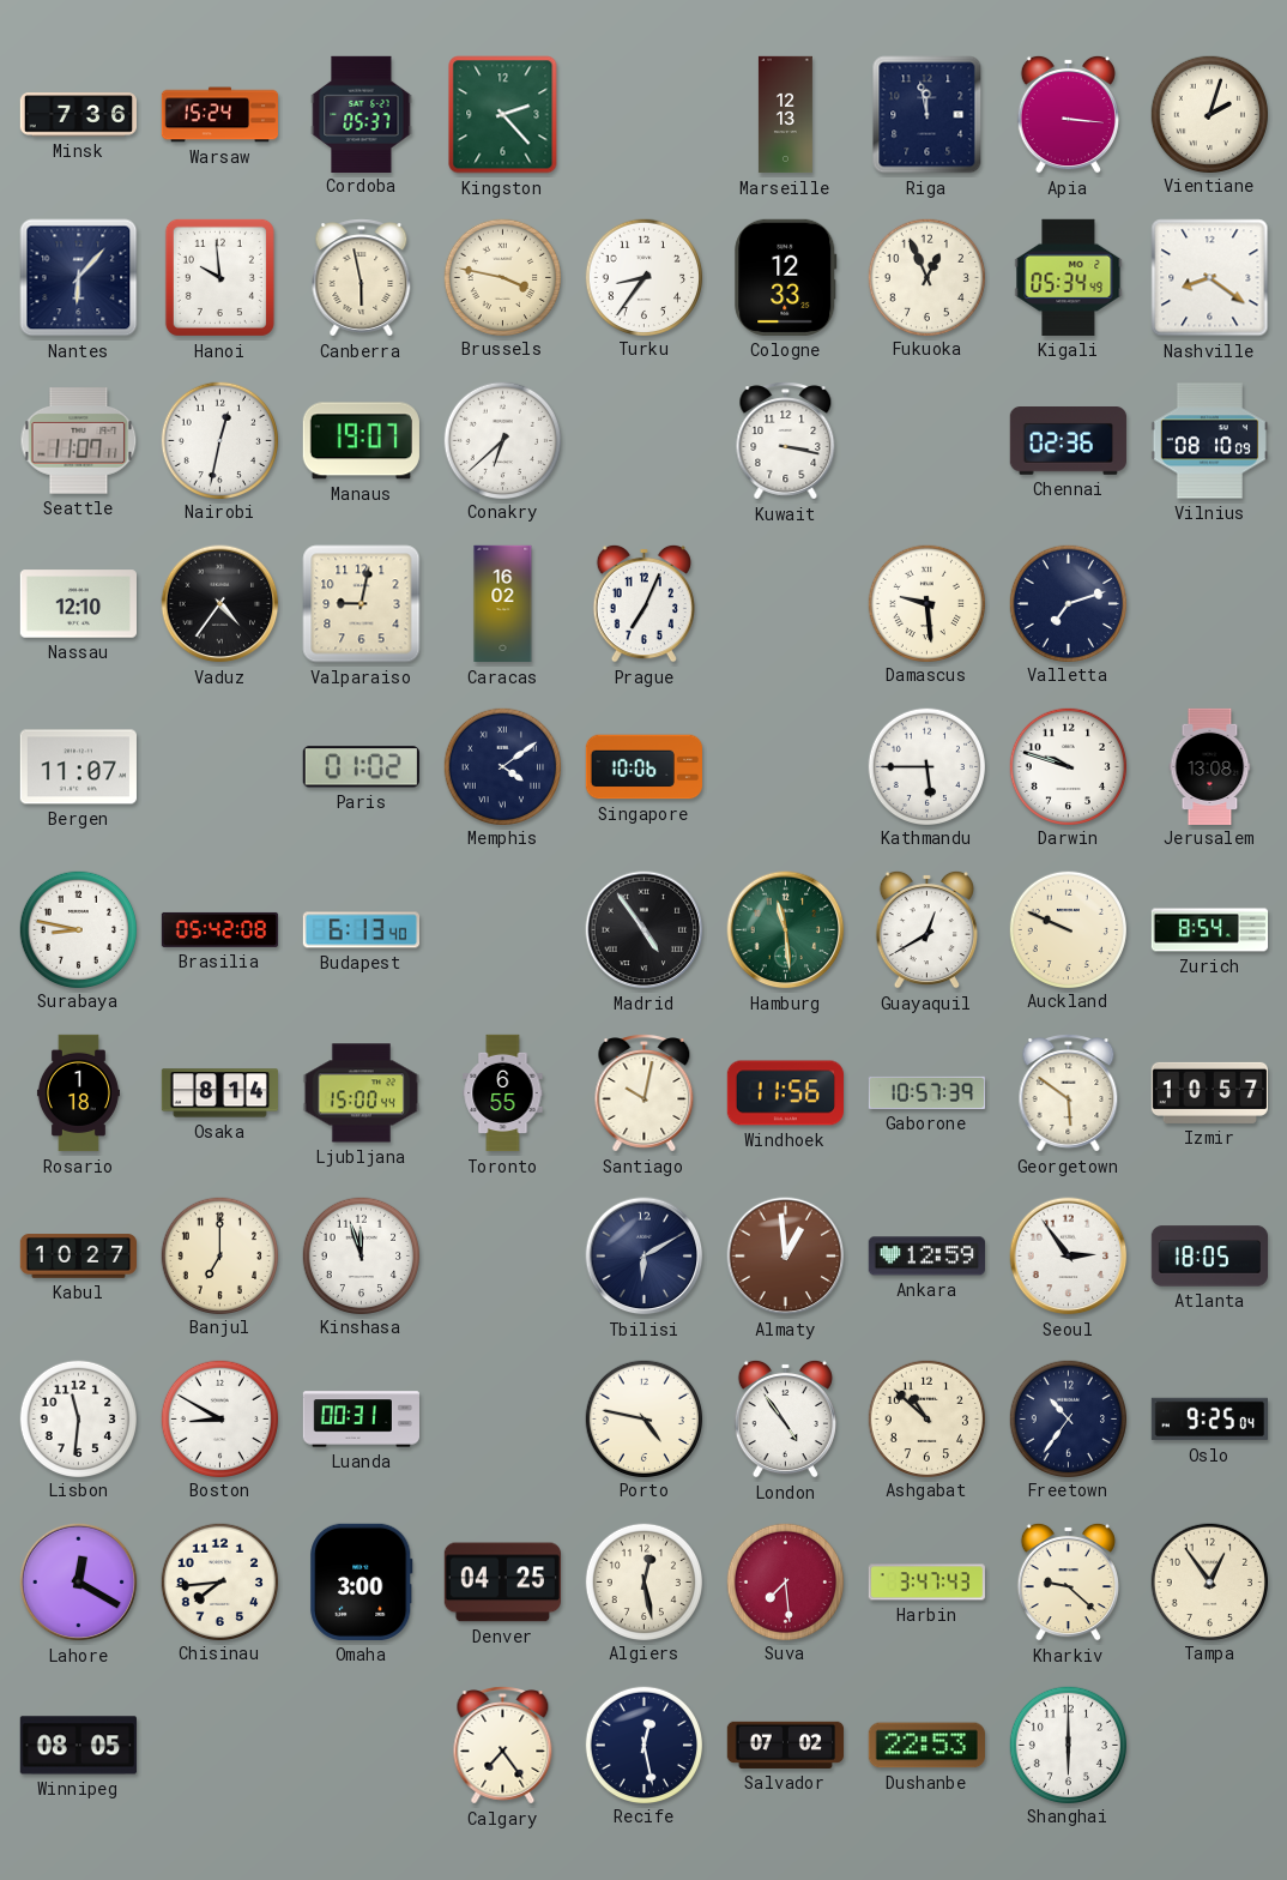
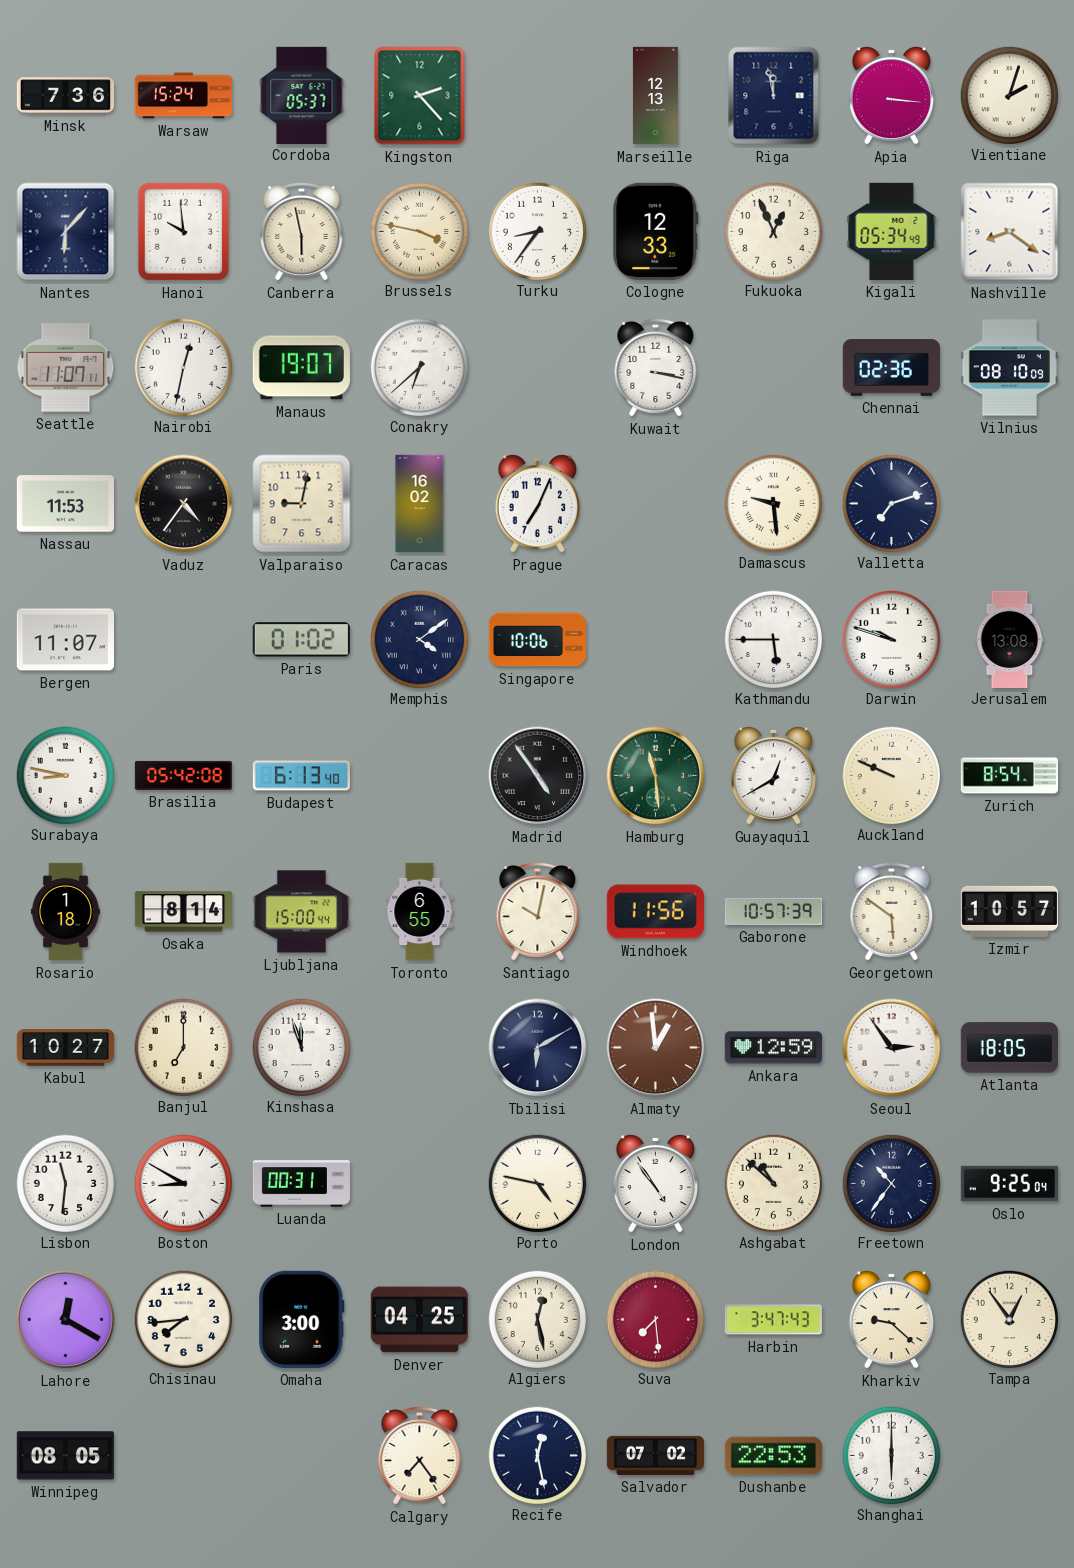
Nassau: 12:10 -> 11:53 (65, 504)
